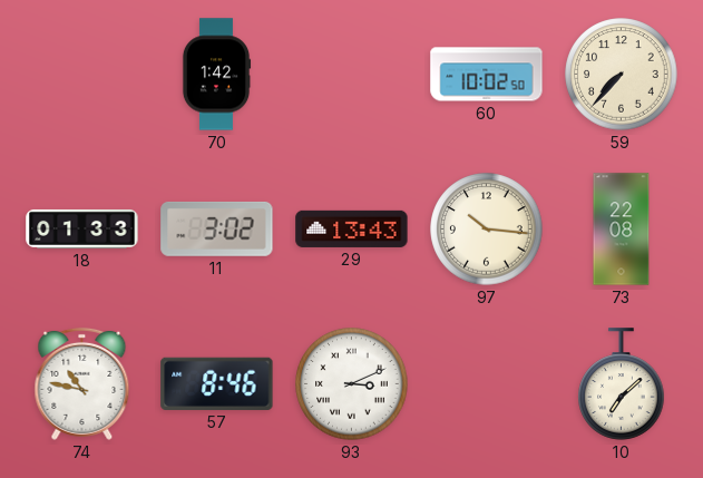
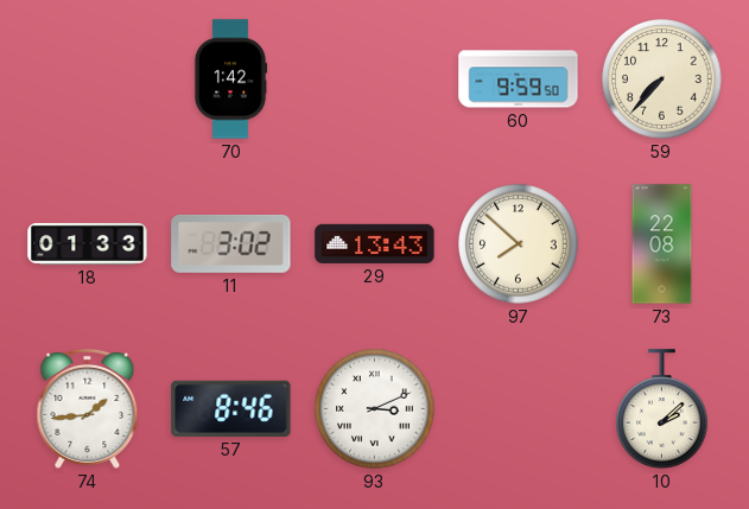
60: 10:02 -> 9:59 (519, 79)
97: 10:16 -> 7:52 (519, 244)
74: 10:47 -> 1:44 (88, 408)
10: 7:08 -> 2:08 (662, 409)
